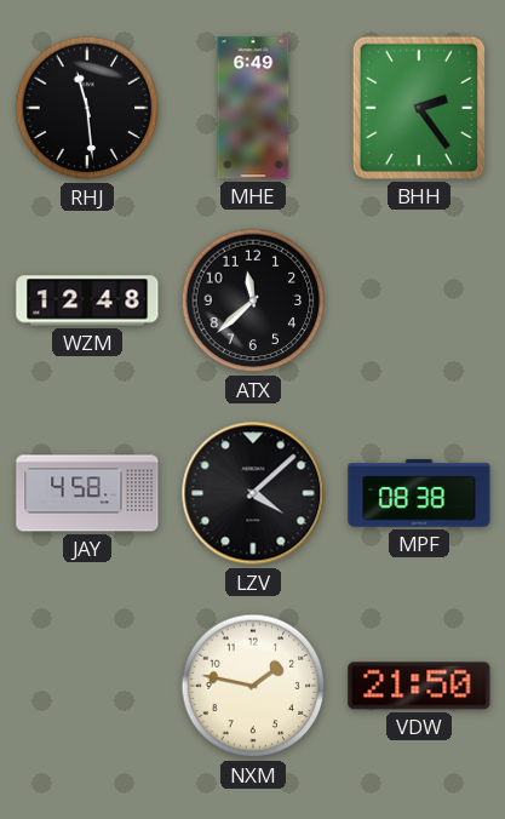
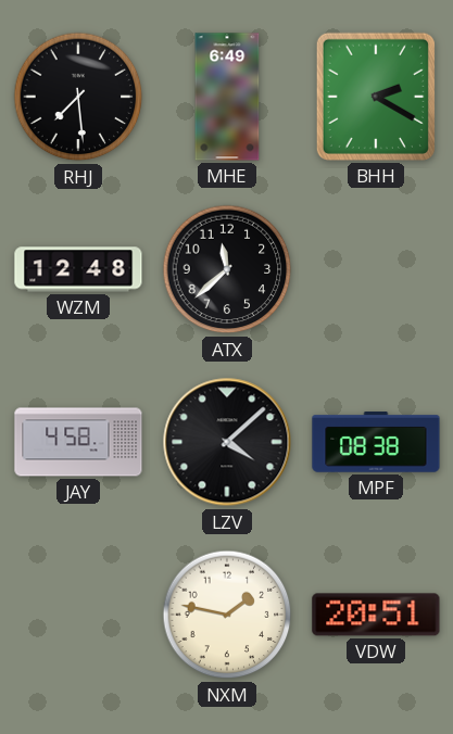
RHJ: 11:29 -> 7:29 (78, 97)
BHH: 2:24 -> 2:20 (376, 97)
VDW: 21:50 -> 20:51 (376, 615)
